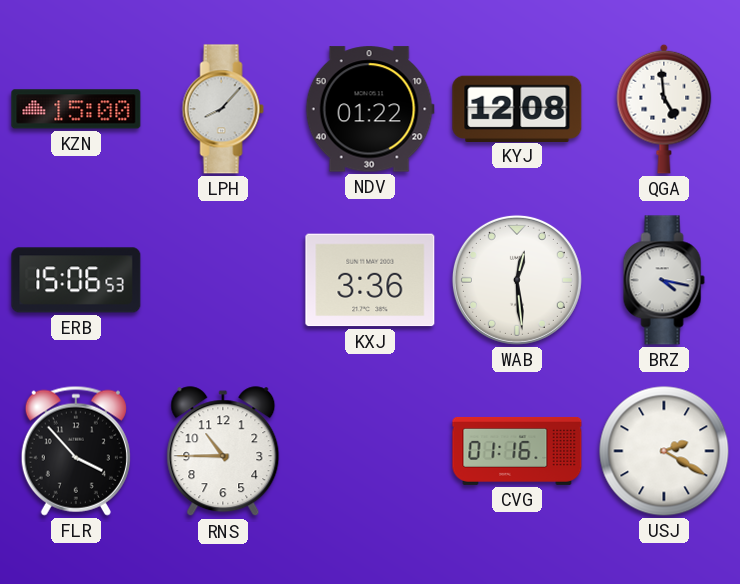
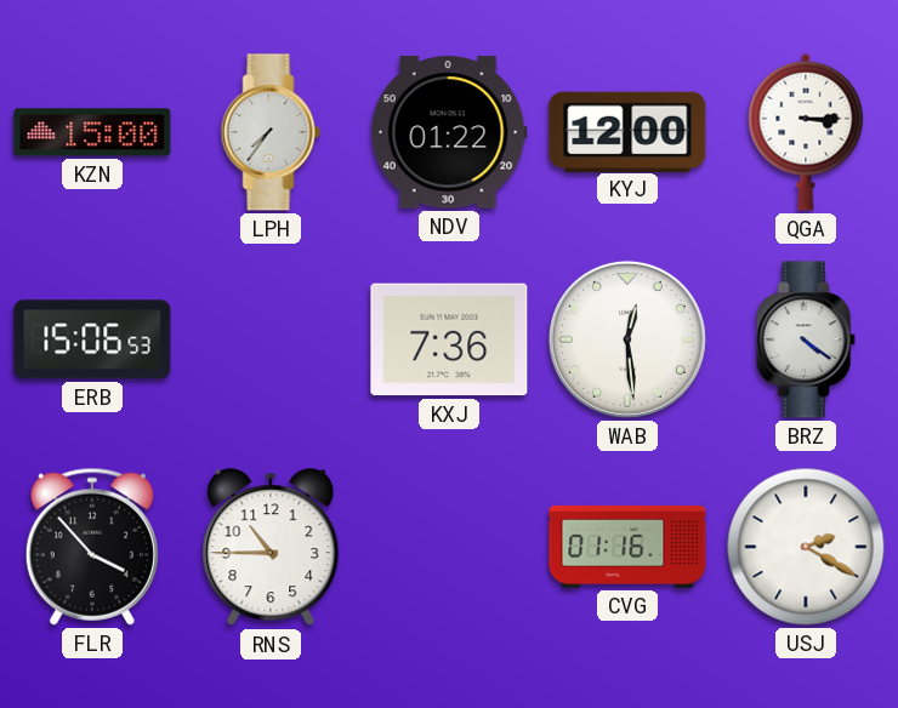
LPH: 8:07 -> 7:36 (271, 132)
KYJ: 12:08 -> 12:00 (627, 131)
QGA: 4:59 -> 3:15 (806, 132)
KXJ: 3:36 -> 7:36 (449, 339)
BRZ: 4:17 -> 4:21 (806, 339)
